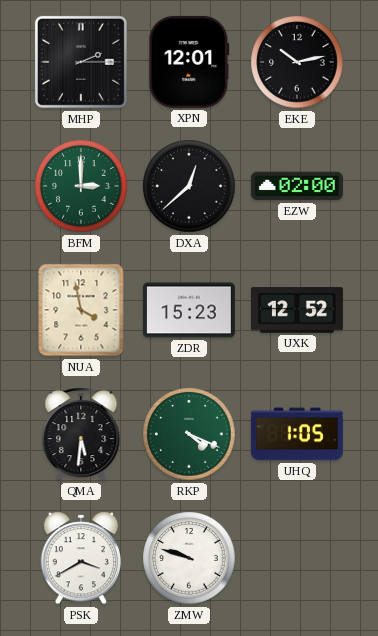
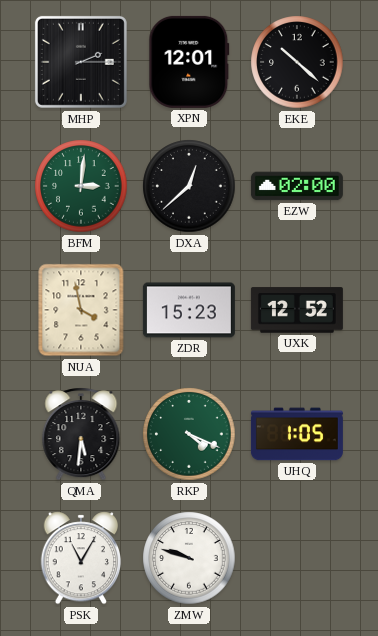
EKE: 10:13 -> 10:22 (297, 62)
BFM: 3:00 -> 3:01 (81, 186)
PSK: 3:40 -> 11:05 (81, 558)
